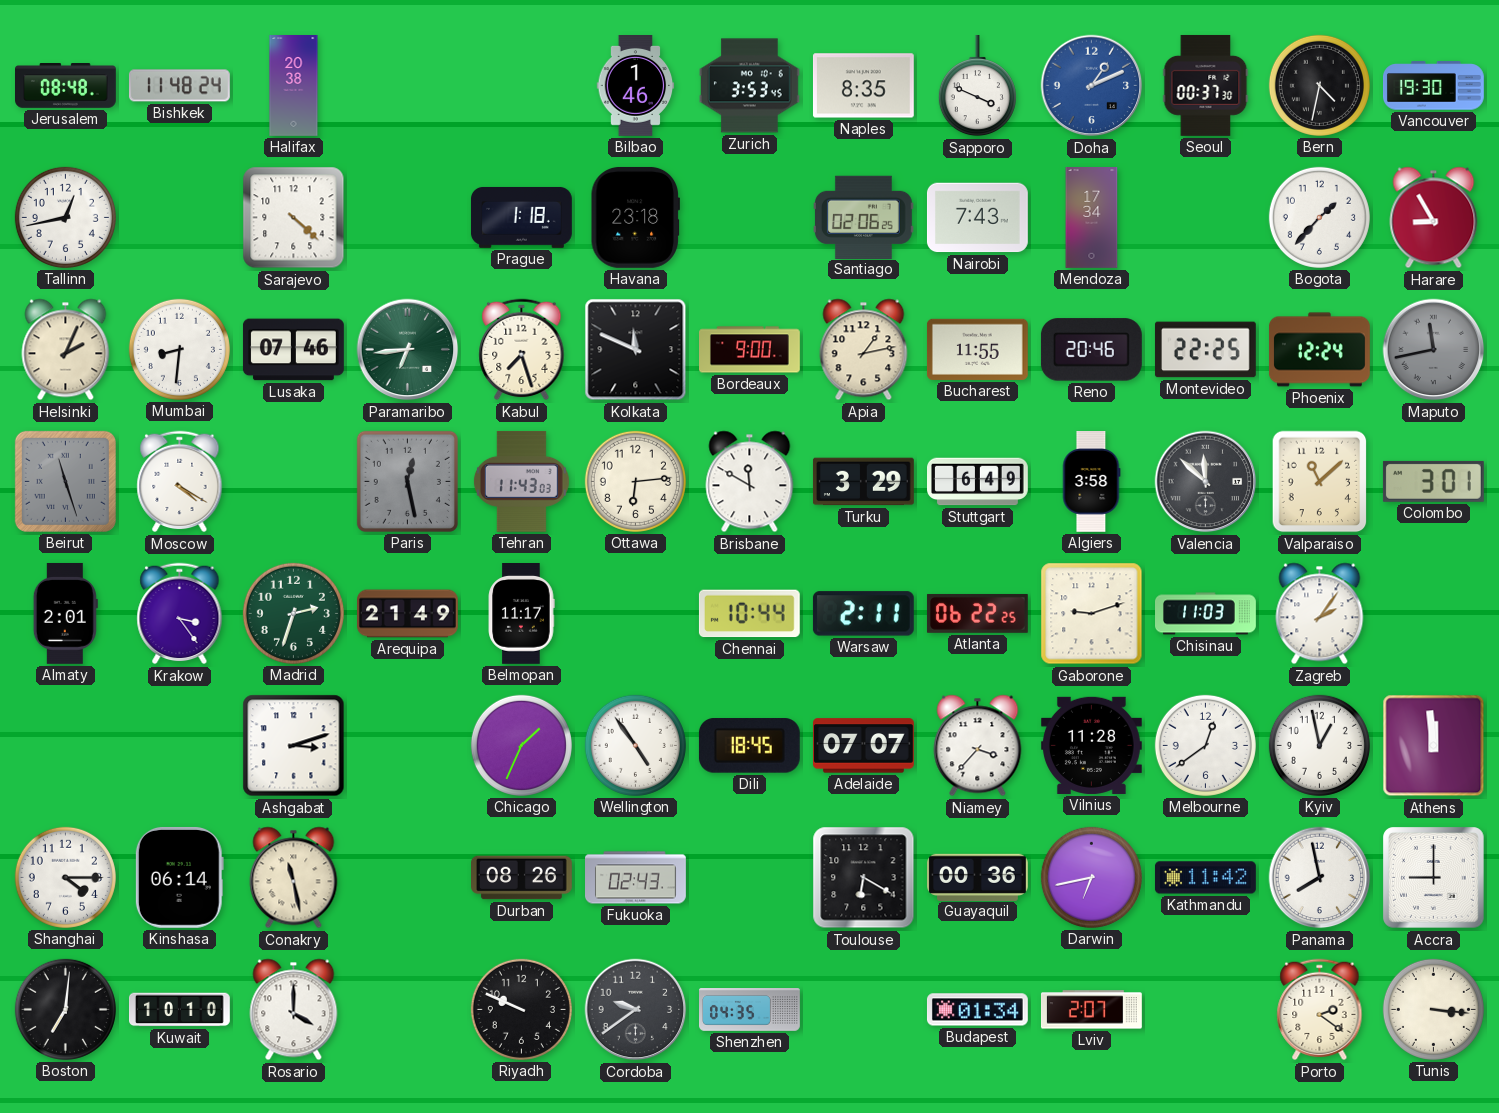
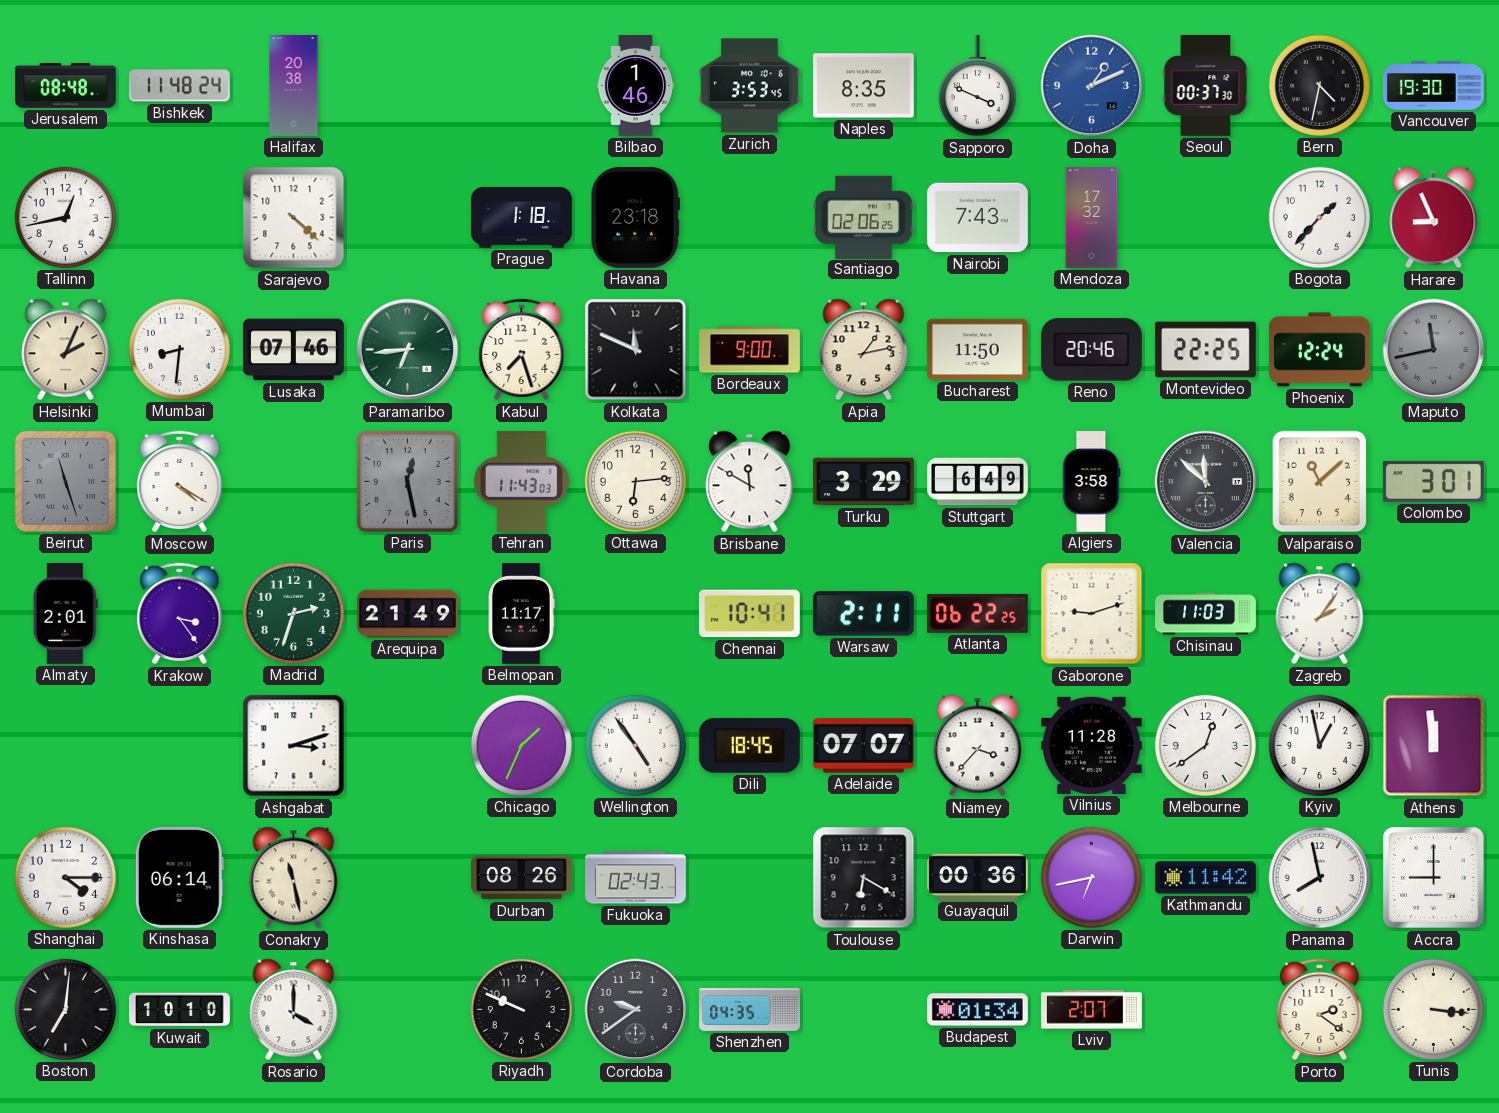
Mendoza: 17:34 -> 17:32 (1092, 218)
Harare: 8:55 -> 8:56 (1434, 218)
Bucharest: 11:55 -> 11:50 (977, 349)
Chennai: 10:44 -> 10:41 (749, 614)
